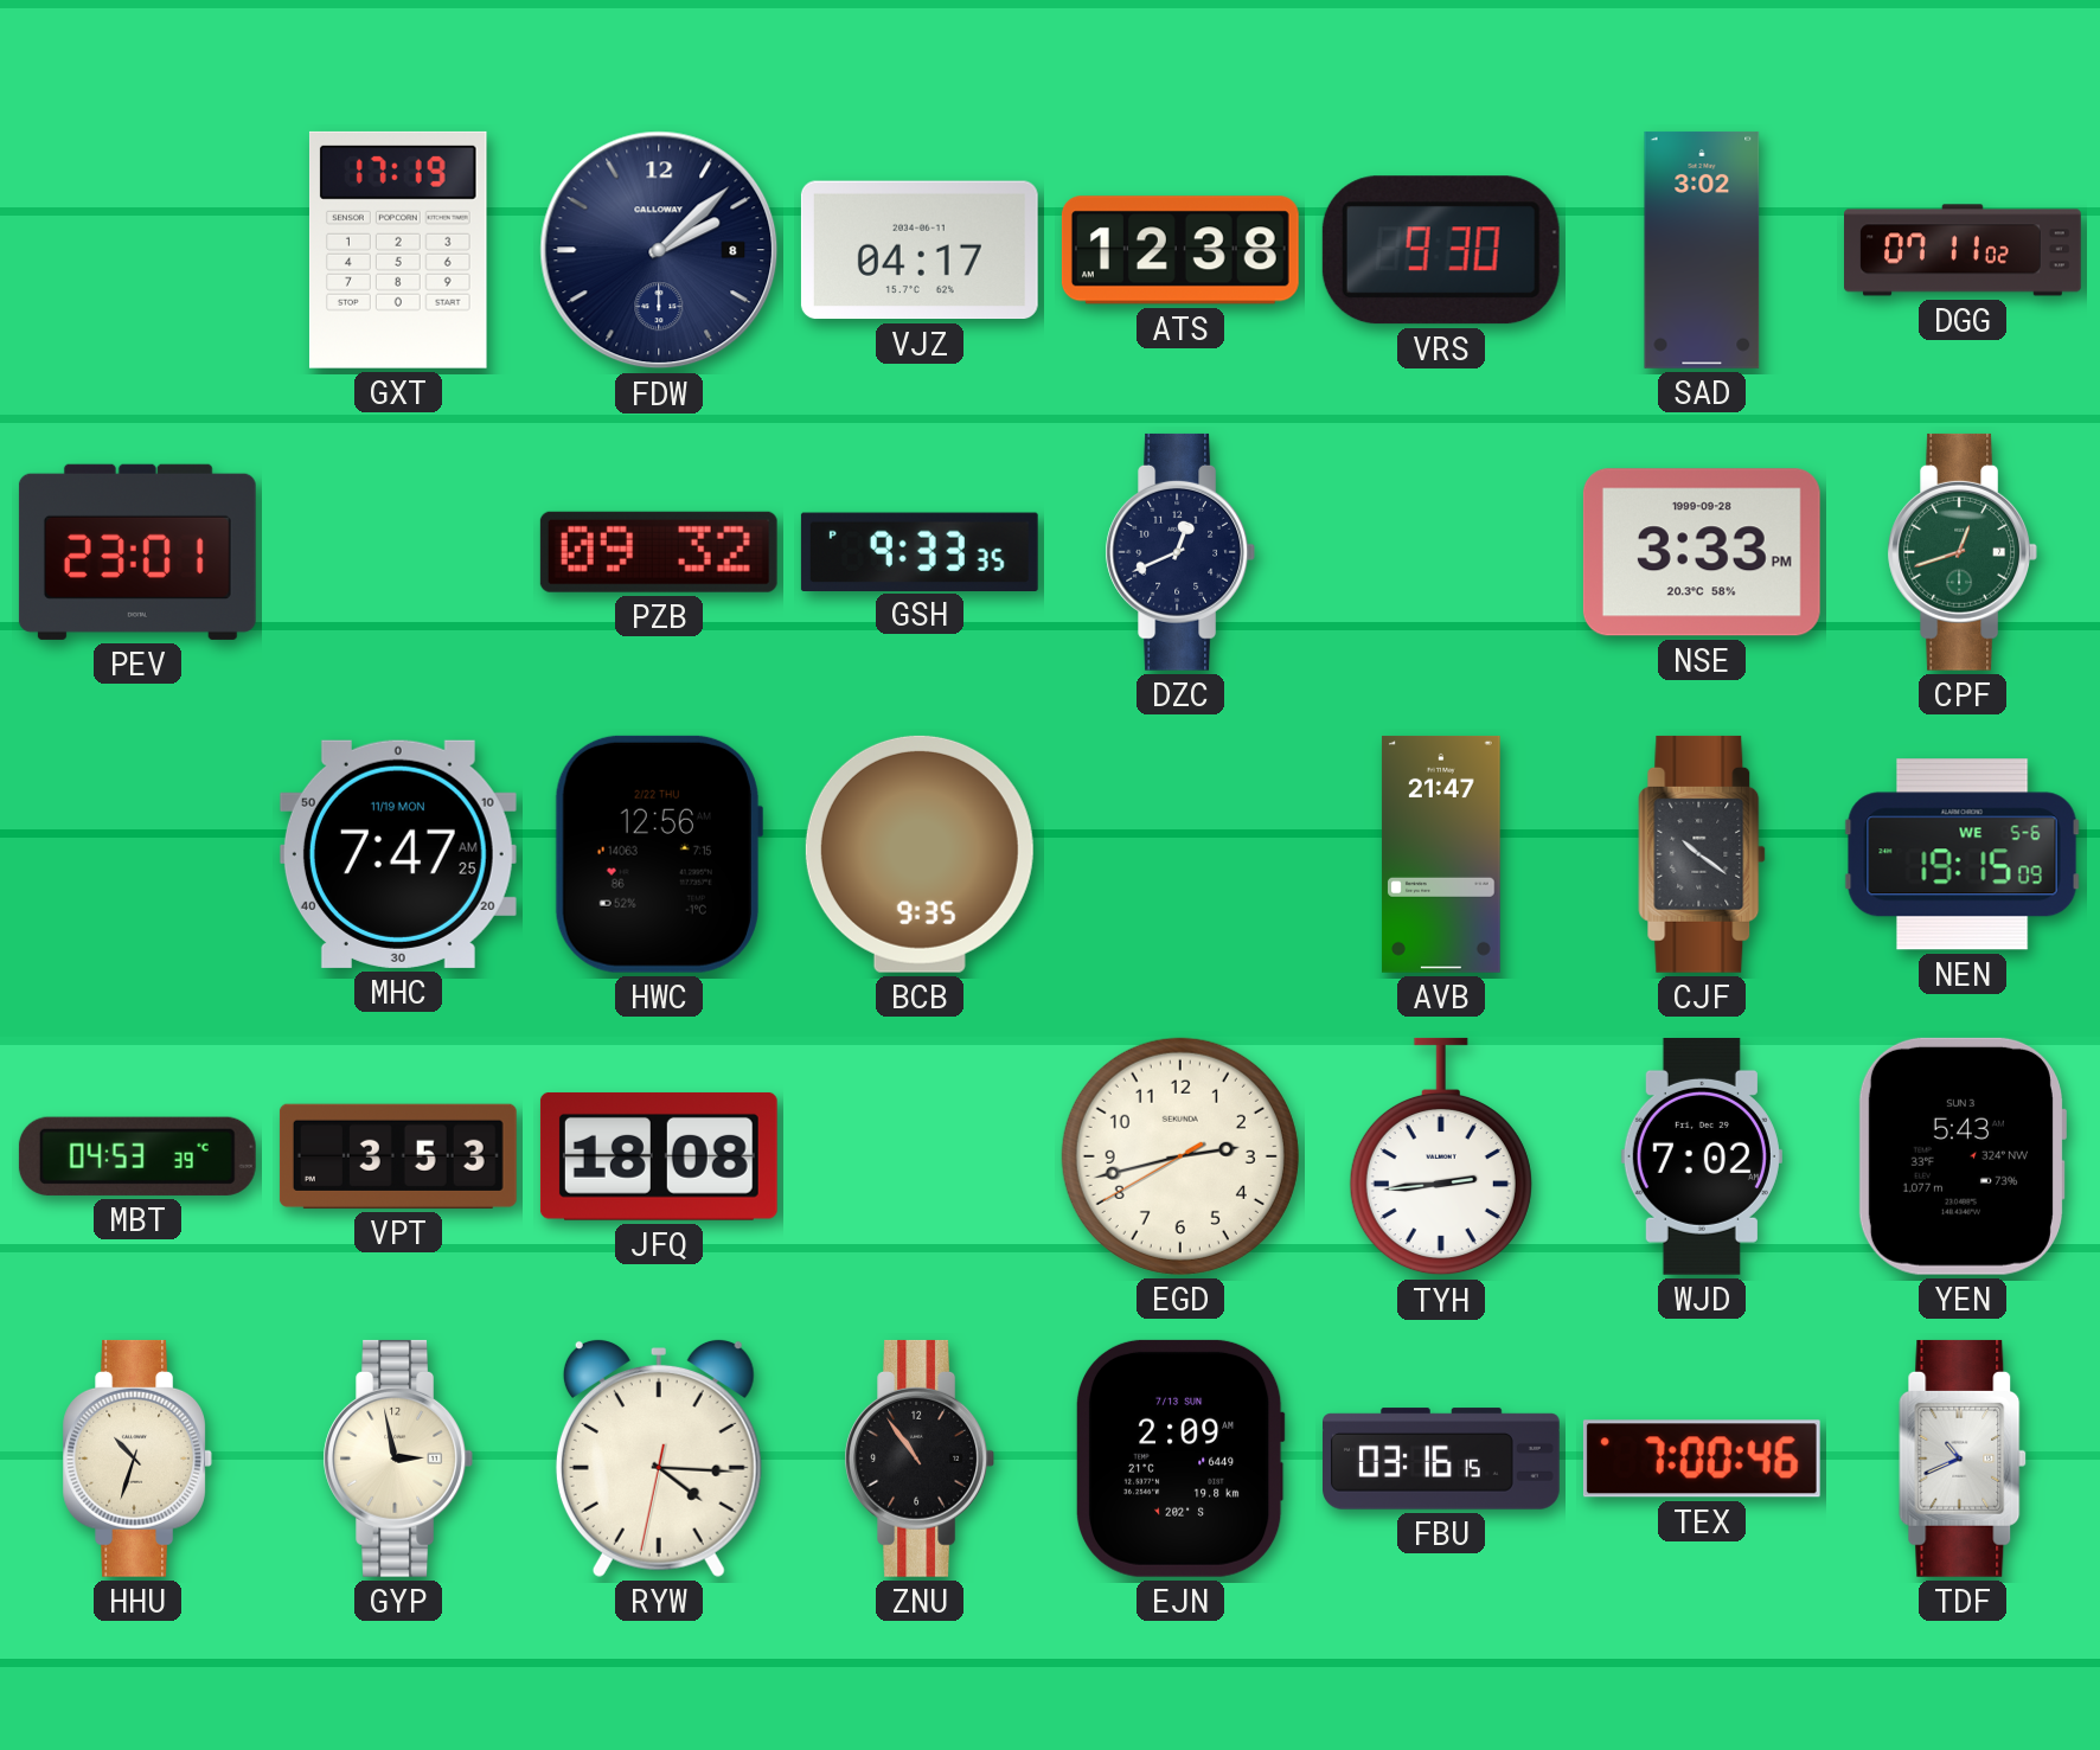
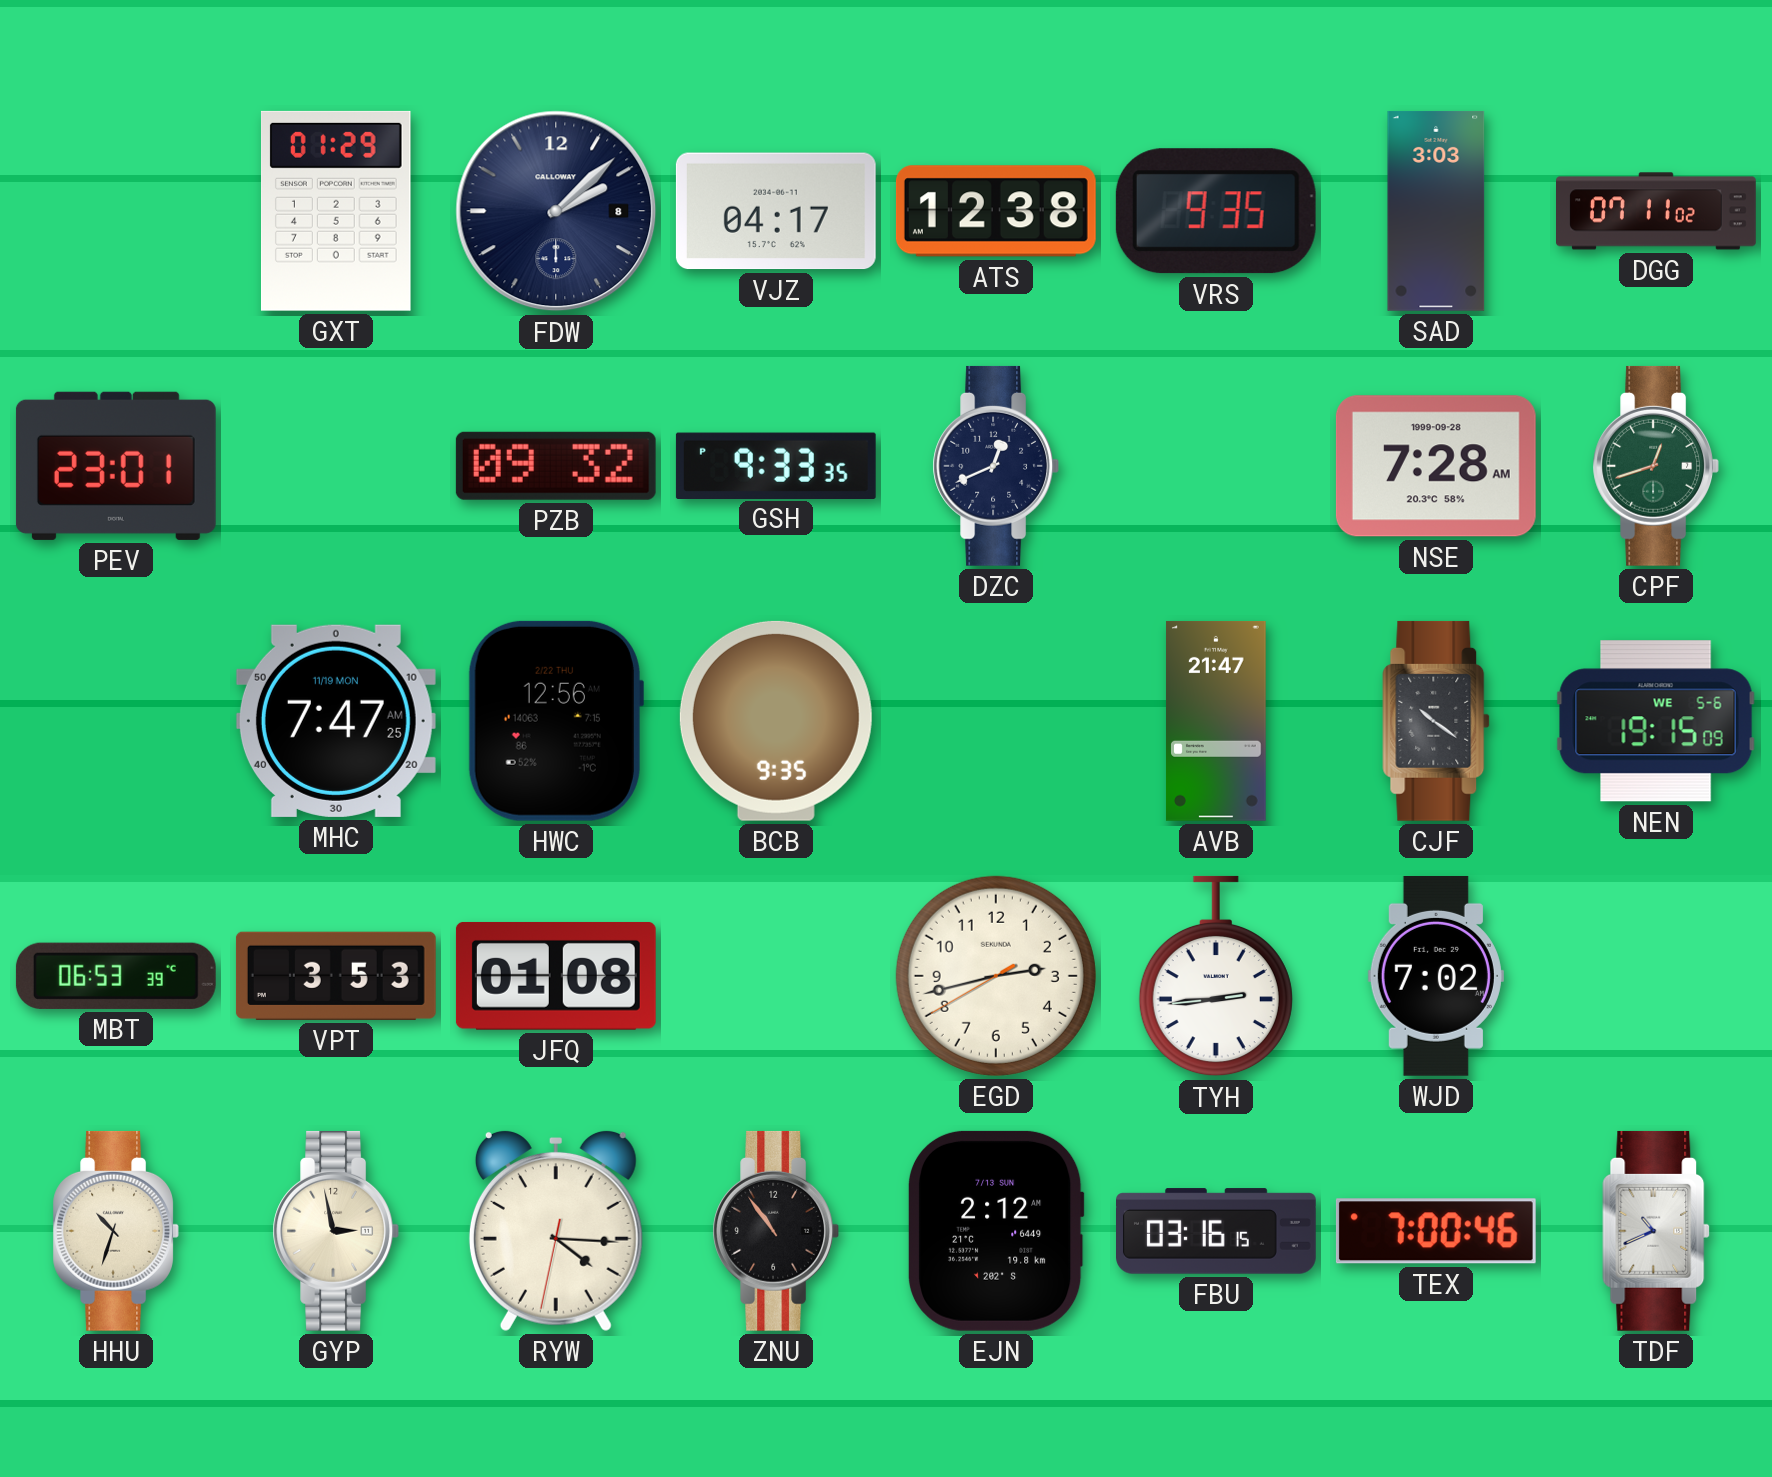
GXT: 17:19 -> 01:29 (336, 211)
VRS: 9:30 -> 9:35 (1216, 211)
SAD: 3:02 -> 3:03 (1436, 211)
NSE: 3:33 -> 7:28 (1436, 466)
MBT: 04:53 -> 06:53 (116, 976)
JFQ: 18:08 -> 01:08 (556, 976)
YEN: 5:43 -> none (1961, 1156)
EJN: 2:09 -> 2:12 (996, 1231)
